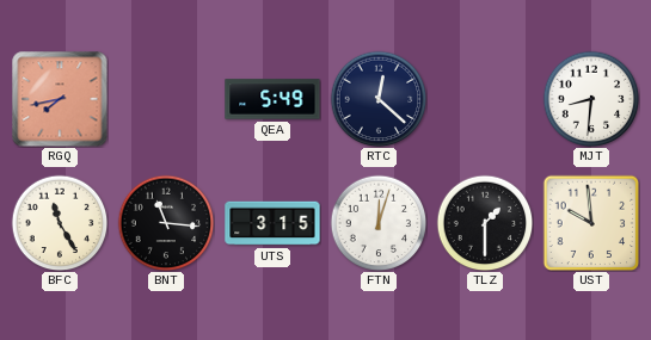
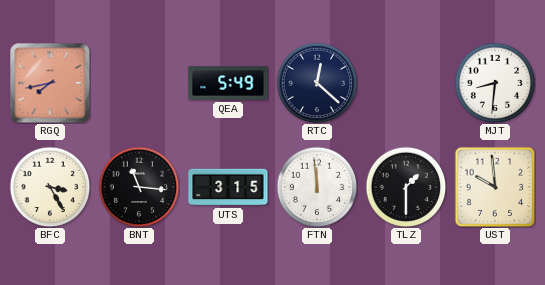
BFC: 11:25 -> 3:25 (50, 187)
FTN: 12:03 -> 11:59 (317, 187)
